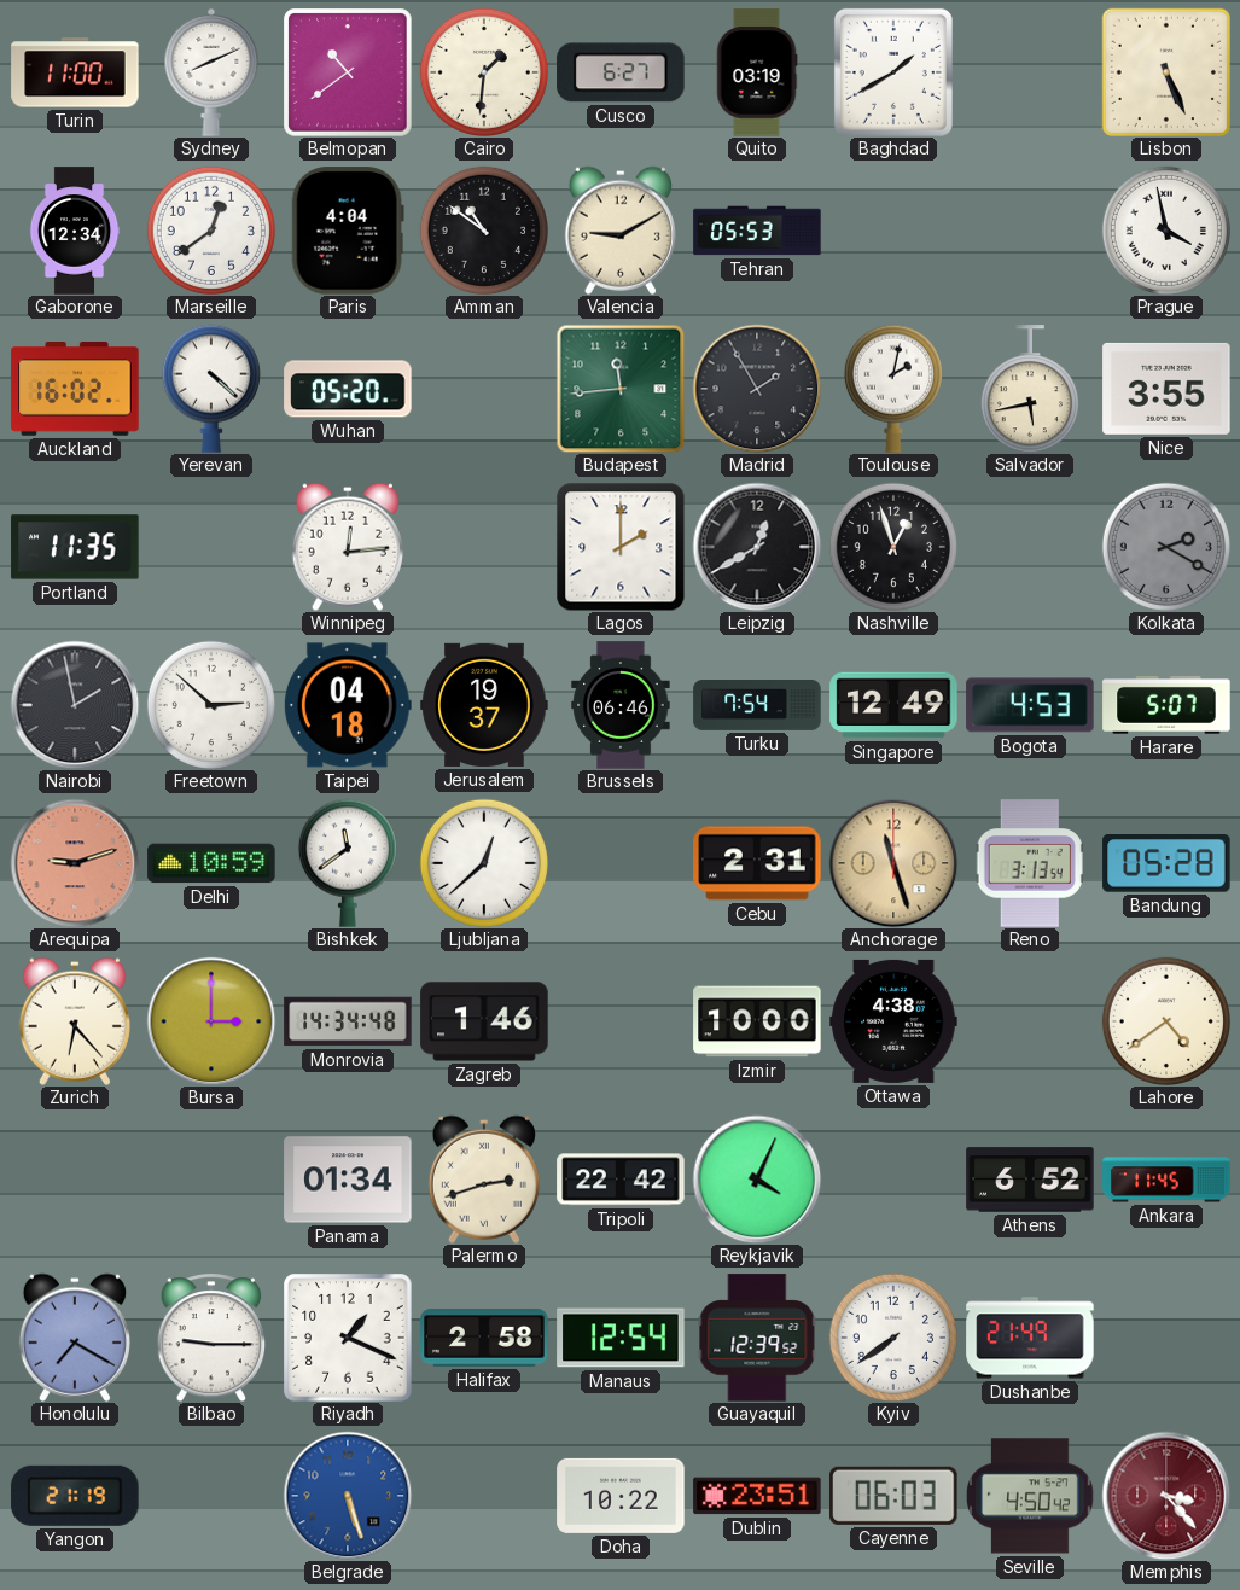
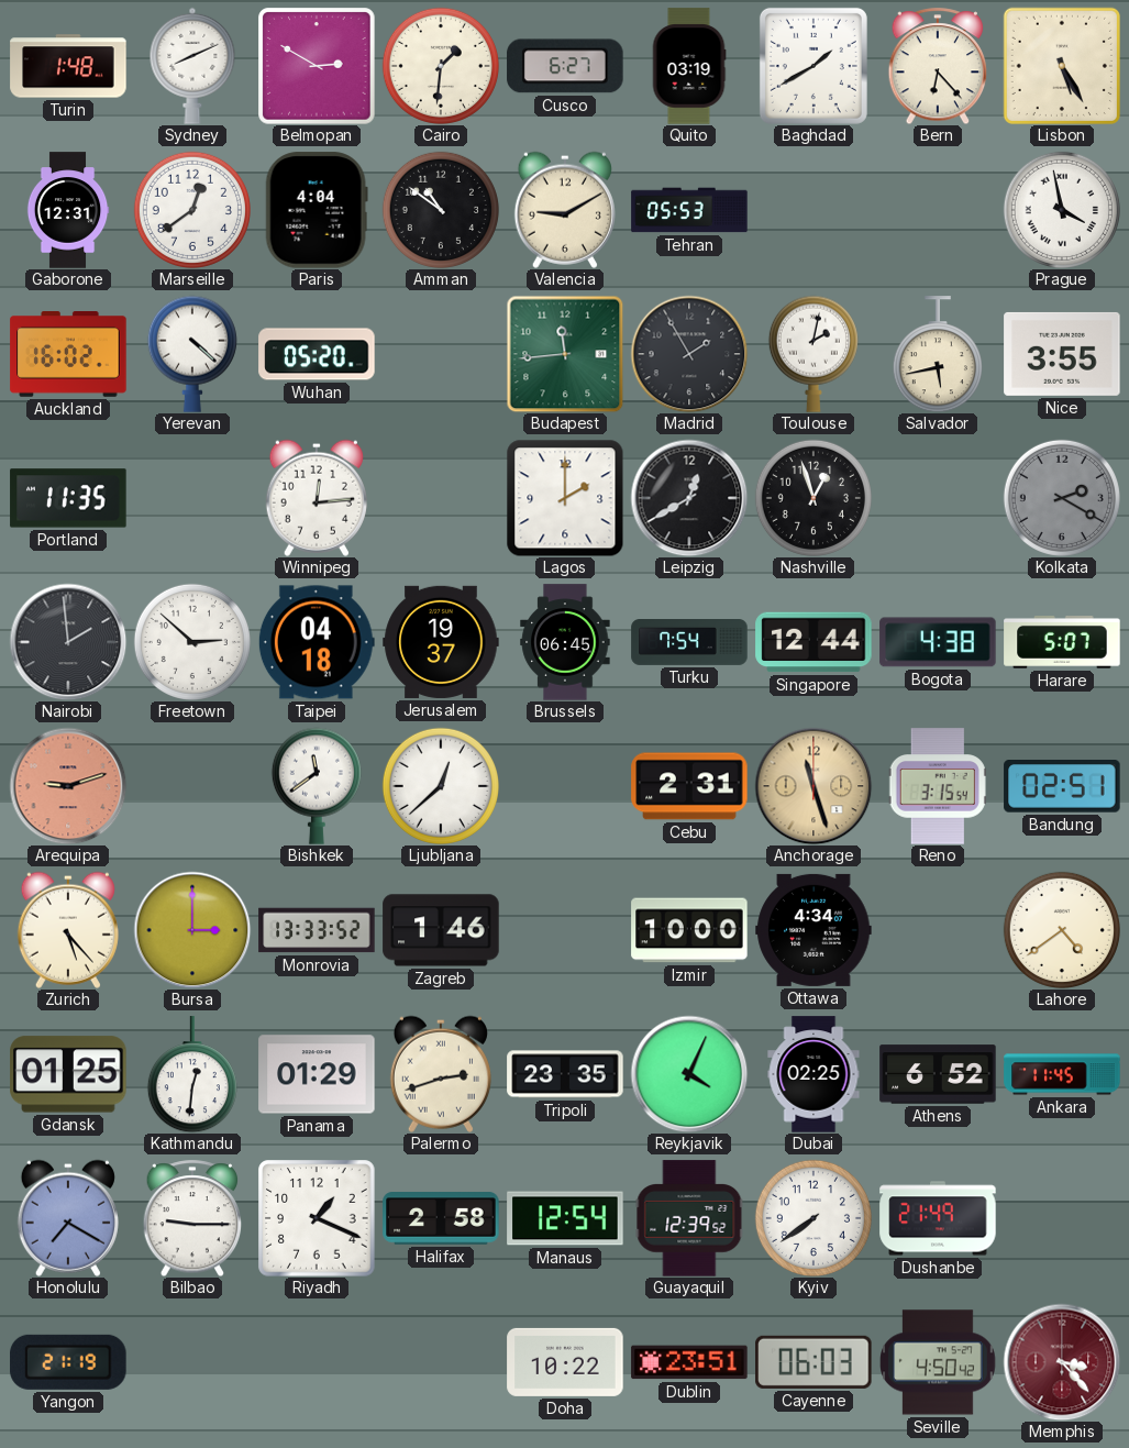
Turin: 11:00 -> 1:48 (68, 66)
Belmopan: 10:39 -> 2:50 (317, 66)
Bern: none -> 6:23 (938, 66)
Lisbon: 5:26 -> 5:25 (1062, 66)
Gaborone: 12:34 -> 12:31 (68, 210)
Nairobi: 1:58 -> 1:59 (68, 642)
Brussels: 06:46 -> 06:45 (565, 642)
Singapore: 12:49 -> 12:44 (813, 642)
Bogota: 4:53 -> 4:38 (938, 642)
Delhi: 10:59 -> none (211, 863)
Reno: 3:13 -> 3:15 (938, 786)
Bandung: 05:28 -> 02:51 (1062, 786)
Zurich: 6:23 -> 5:23 (68, 930)
Monrovia: 14:34 -> 13:33 (317, 930)
Ottawa: 4:38 -> 4:34 (813, 930)
Gdansk: none -> 01:25 (68, 1074)
Kathmandu: none -> 12:31 (192, 1074)
Panama: 01:34 -> 01:29 (317, 1074)
Tripoli: 22:42 -> 23:35 (565, 1074)
Dubai: none -> 02:25 (813, 1074)
Belgrade: 5:27 -> none (348, 1496)
